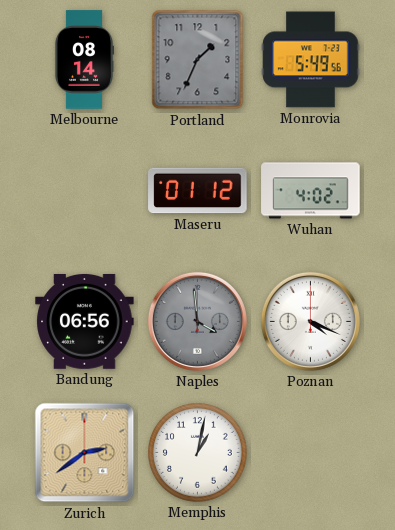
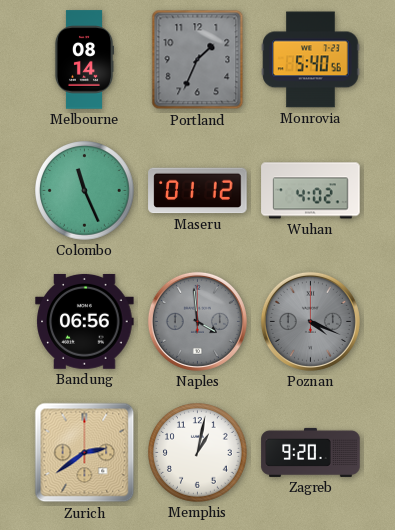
Monrovia: 5:49 -> 5:40 (311, 60)
Colombo: none -> 11:26 (85, 191)
Poznan dial: white -> grey (310, 321)
Zagreb: none -> 9:20 (311, 452)
